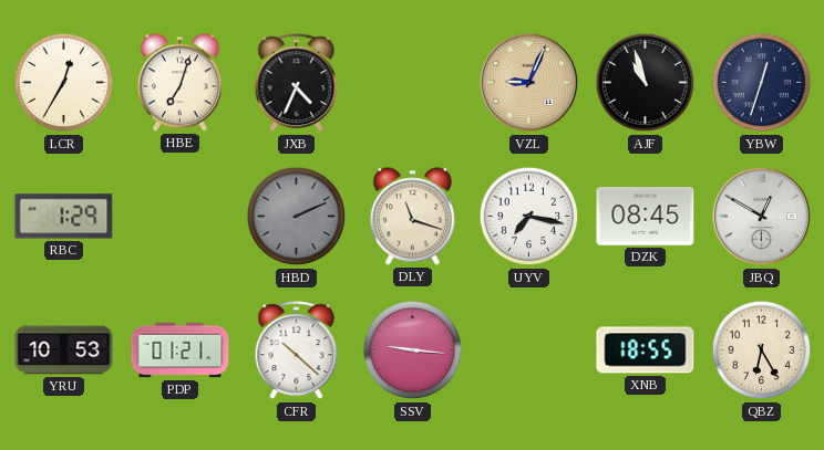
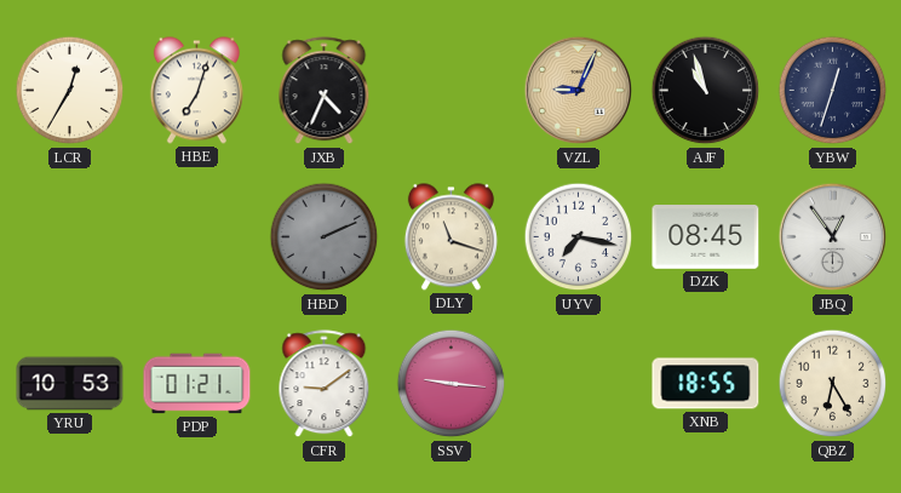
RBC: 1:29 -> none (64, 217)
JBQ: 12:50 -> 12:54 (833, 237)
CFR: 10:22 -> 9:09 (325, 384)
